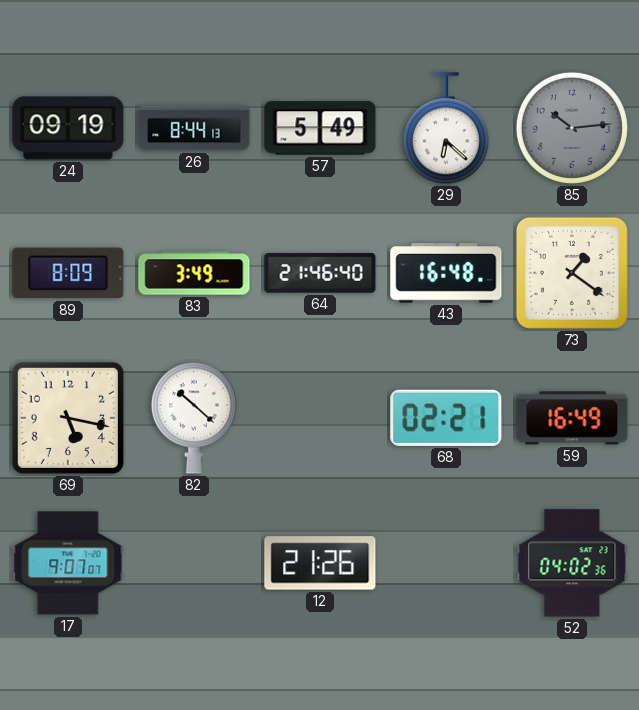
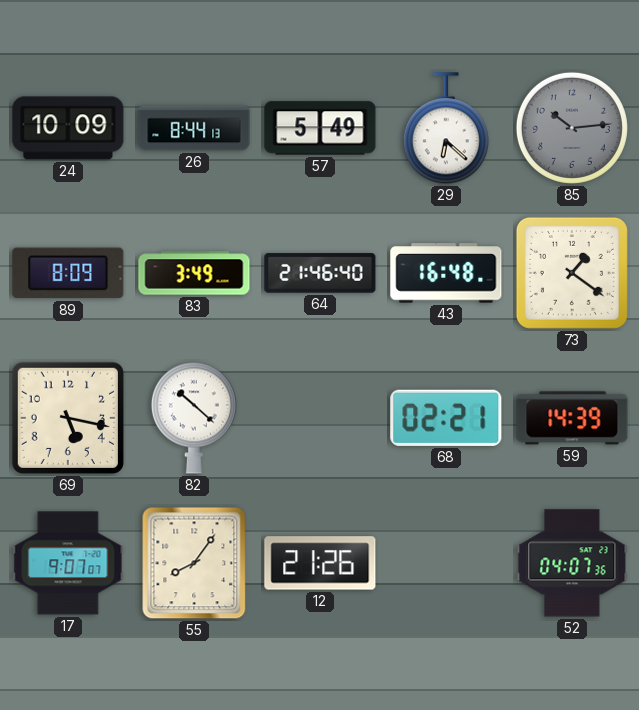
24: 09:19 -> 10:09 (68, 128)
59: 16:49 -> 14:39 (572, 418)
55: none -> 8:06 (194, 563)
52: 04:02 -> 04:07 (572, 563)
